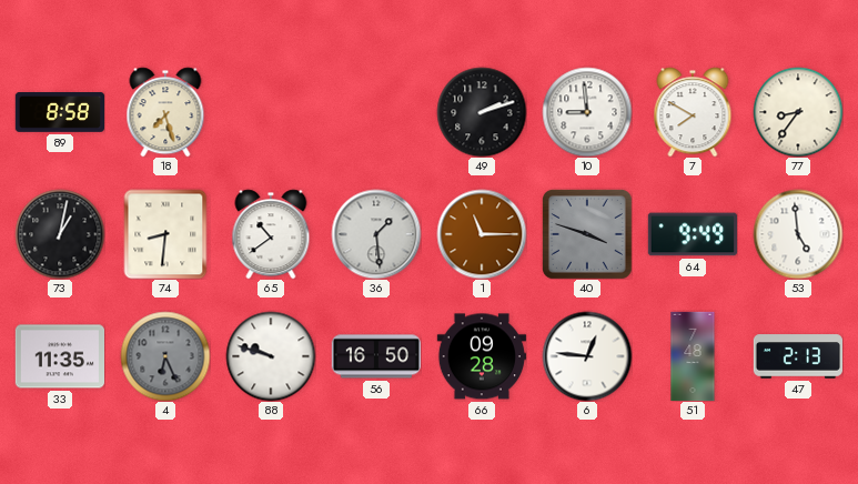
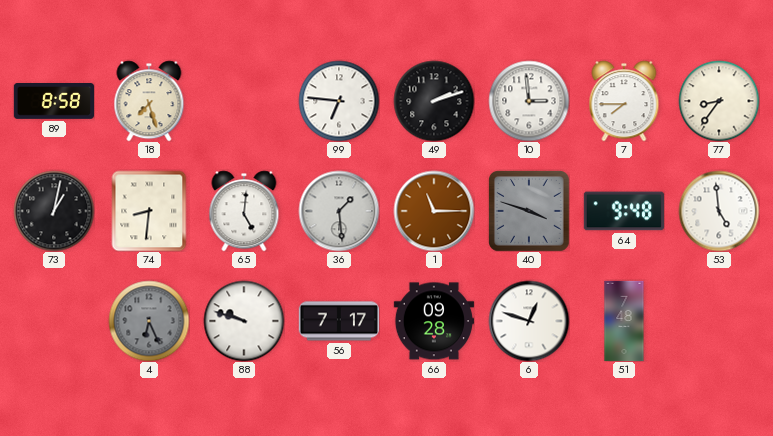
99: none -> 6:46 (339, 101)
10: 8:59 -> 2:59 (529, 101)
7: 7:50 -> 7:45 (624, 101)
65: 10:39 -> 5:01 (244, 211)
64: 9:49 -> 9:48 (623, 211)
33: 11:35 -> none (59, 356)
56: 16:50 -> 7:17 (338, 321)
6: 12:46 -> 12:48 (529, 321)
47: 2:13 -> none (797, 356)
